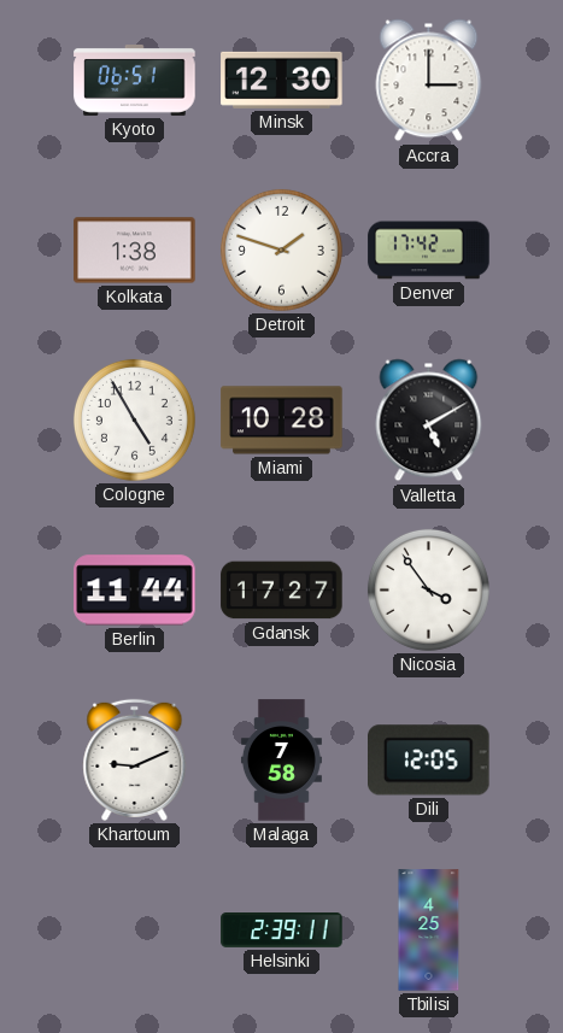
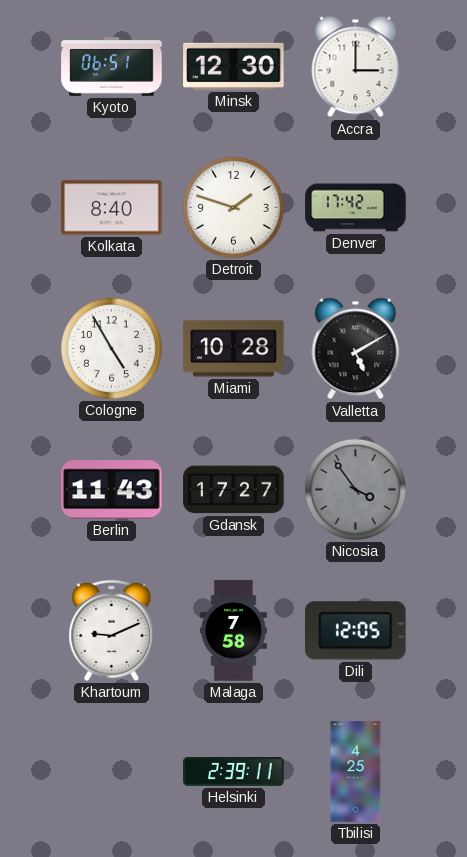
Kolkata: 1:38 -> 8:40 (112, 208)
Berlin: 11:44 -> 11:43 (112, 490)
Nicosia dial: white -> grey (355, 489)
